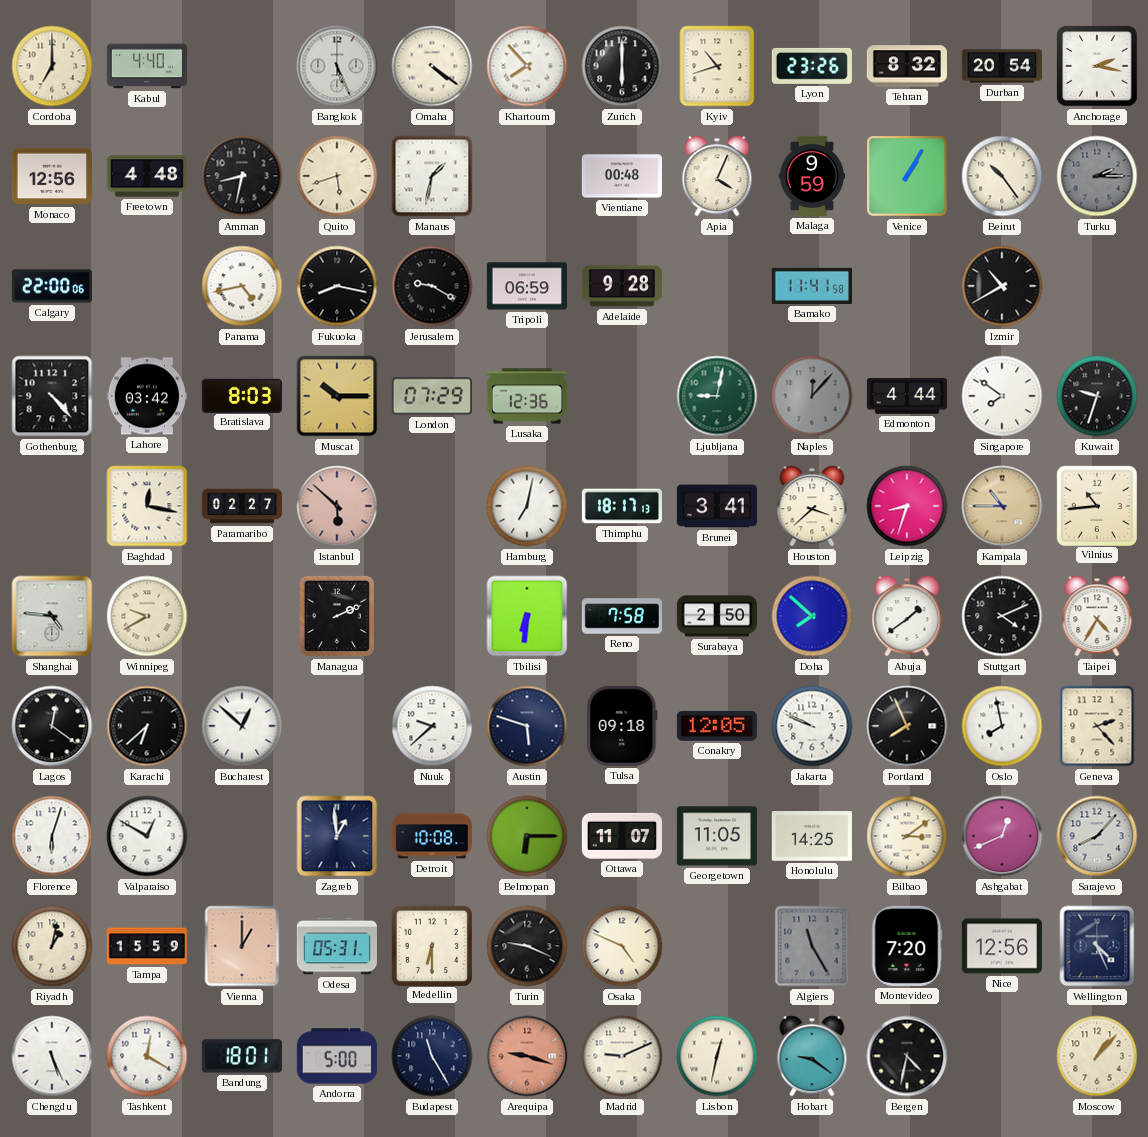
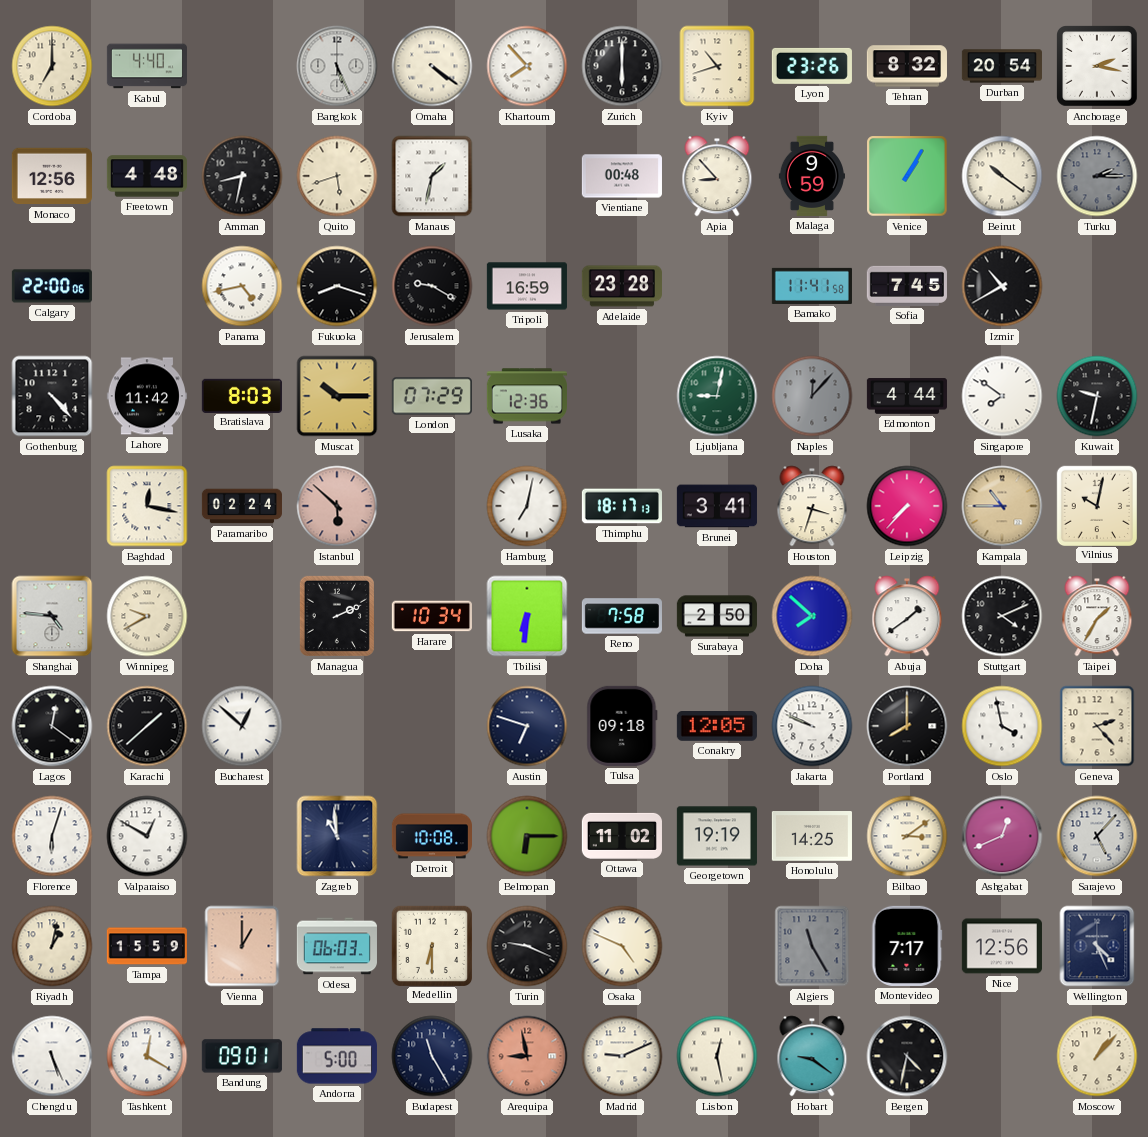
Apia: 4:04 -> 8:53 (717, 176)
Beirut: 10:24 -> 10:21 (1002, 176)
Fukuoka: 8:17 -> 8:18 (337, 286)
Tripoli: 06:59 -> 16:59 (527, 286)
Adelaide: 9:28 -> 23:28 (622, 286)
Sofia: none -> 7:45 (907, 286)
Lahore: 03:42 -> 11:42 (147, 396)
Kuwait: 9:33 -> 9:32 (1097, 396)
Paramaribo: 02:27 -> 02:24 (242, 506)
Houston: 3:38 -> 3:33 (812, 506)
Leipzig: 8:33 -> 7:37 (907, 506)
Vilnius: 10:44 -> 10:02 (1096, 505)
Harare: none -> 10:34 (432, 616)
Taipei: 4:35 -> 1:35 (1097, 616)
Karachi: 6:38 -> 1:38 (147, 726)
Nuuk: 9:38 -> none (432, 726)
Austin: 5:48 -> 6:48 (527, 726)
Portland: 7:56 -> 8:00 (907, 726)
Oslo: 7:58 -> 3:58 (1002, 726)
Zagreb: 12:59 -> 10:59 (337, 836)
Ottawa: 11:07 -> 11:02 (622, 836)
Georgetown: 11:05 -> 19:19 (717, 836)
Sarajevo: 8:07 -> 5:07 (1097, 836)
Odesa: 05:31 -> 06:03 (337, 946)
Montevideo: 7:20 -> 7:17 (907, 946)
Bandung: 18:01 -> 09:01 (242, 1056)
Arequipa: 9:18 -> 8:58 (527, 1056)
Lisbon: 12:32 -> 12:28 (717, 1056)
